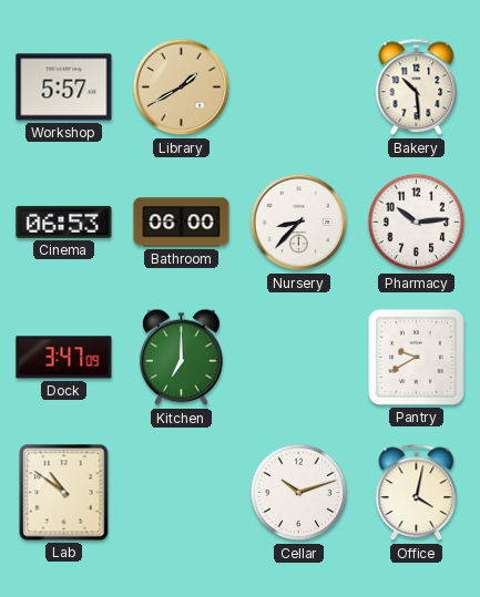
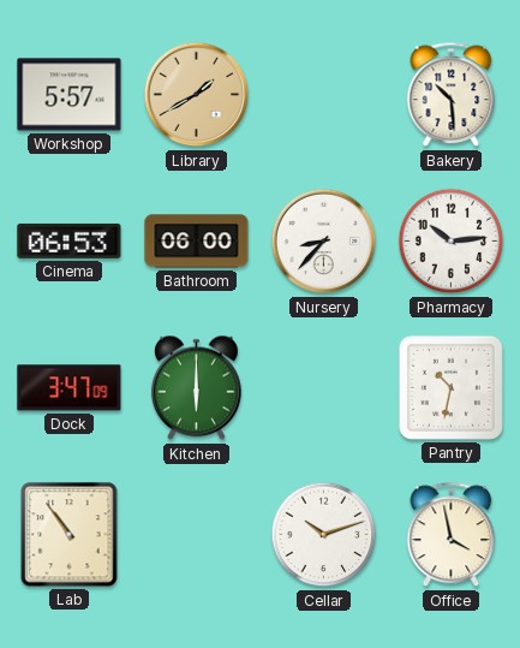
Kitchen: 7:00 -> 6:00 (196, 388)
Pantry: 9:40 -> 10:32 (450, 387)
Lab: 10:51 -> 10:54 (70, 535)
Office: 4:02 -> 3:58 (452, 535)
